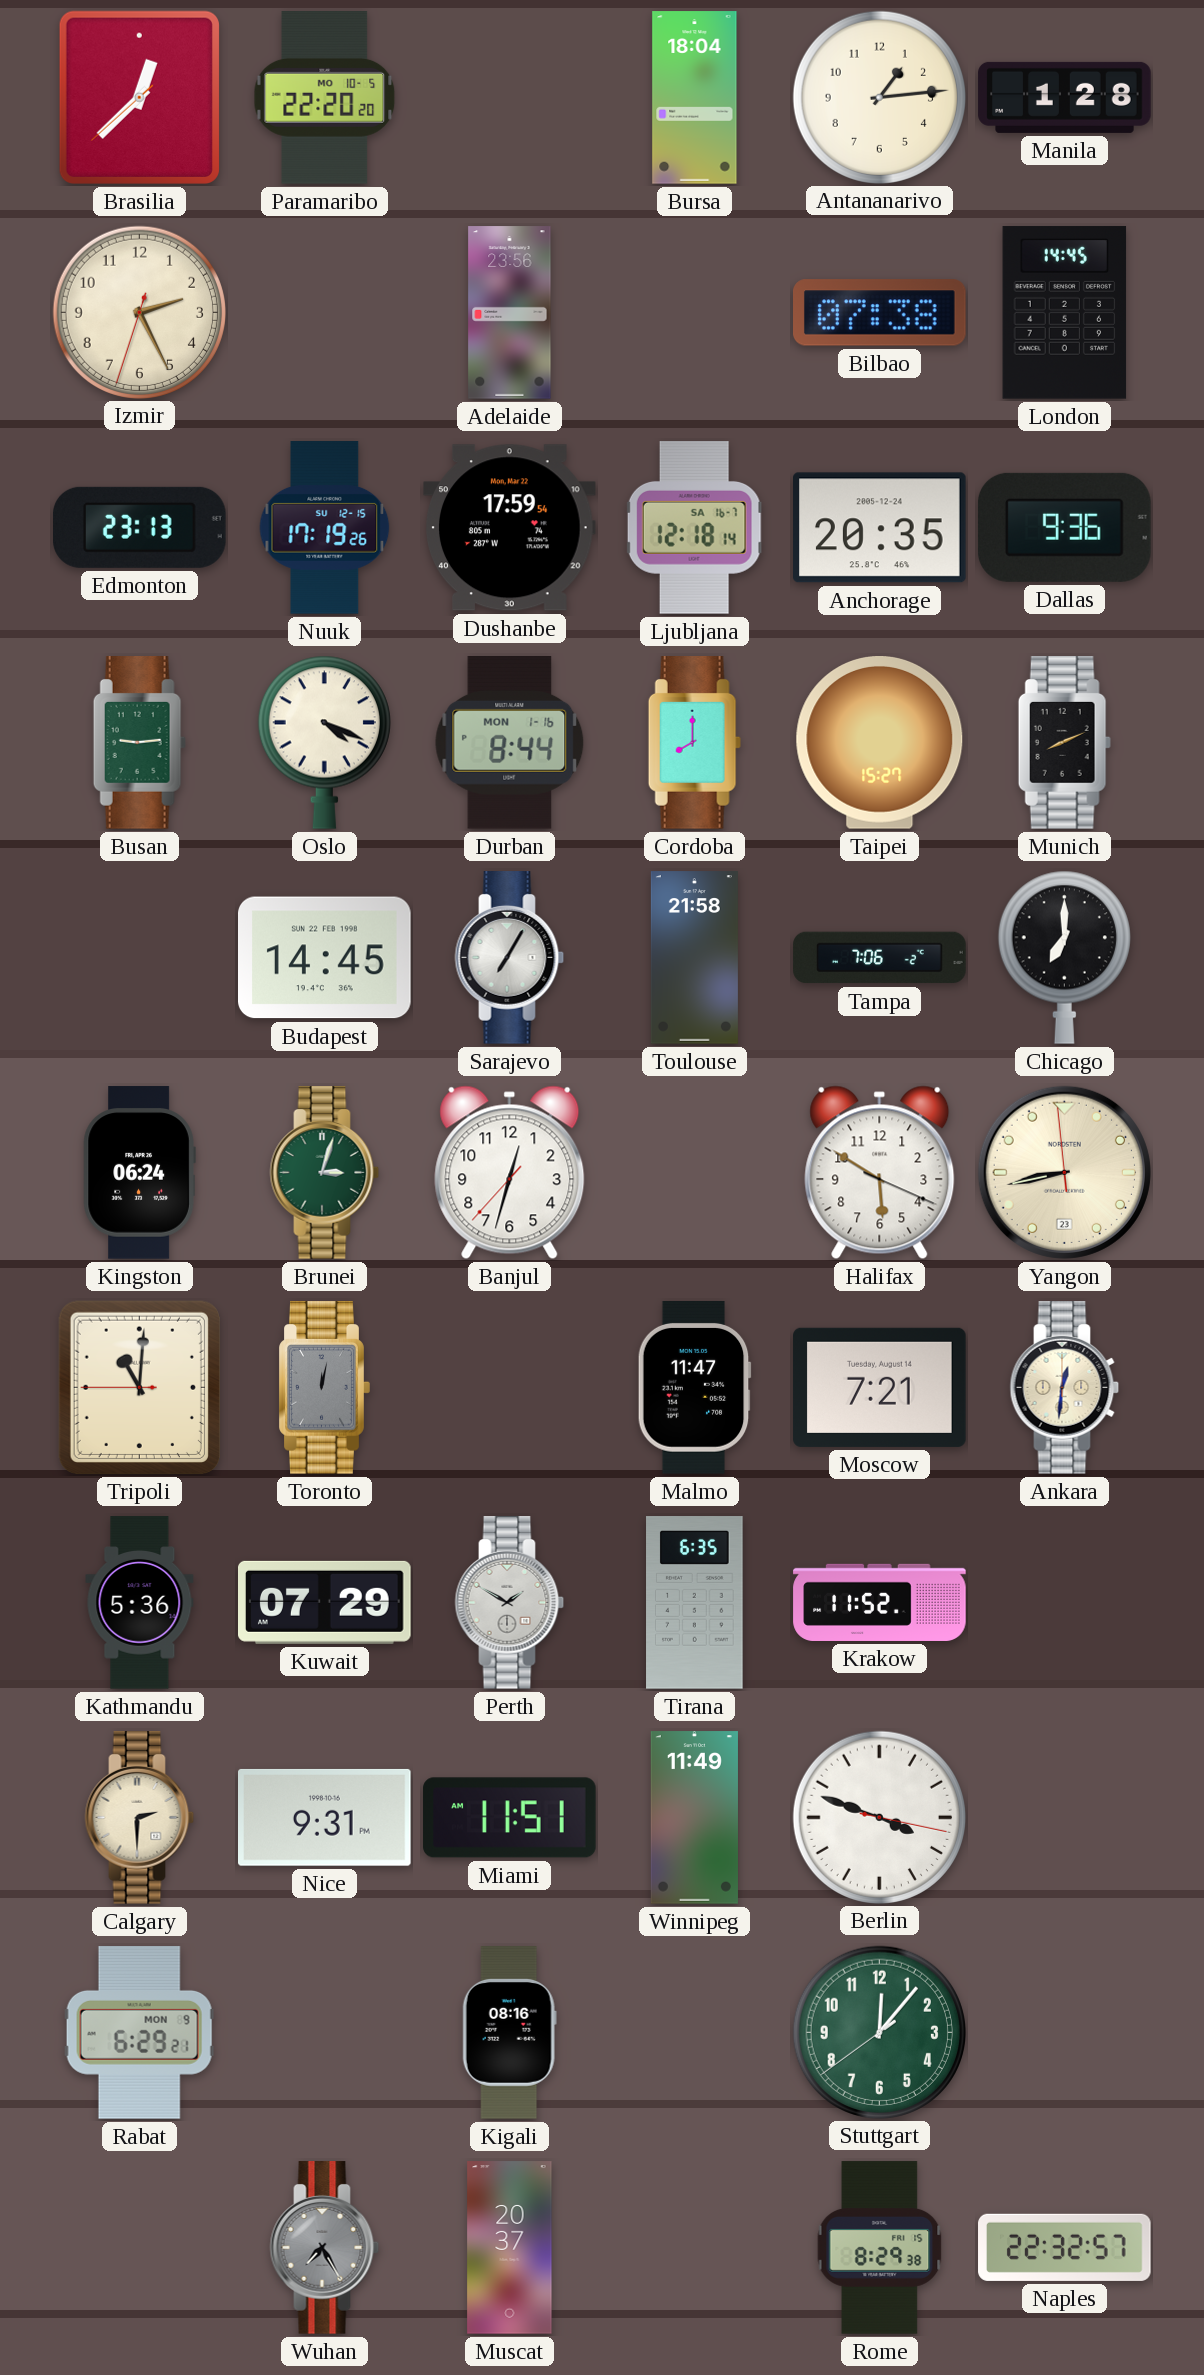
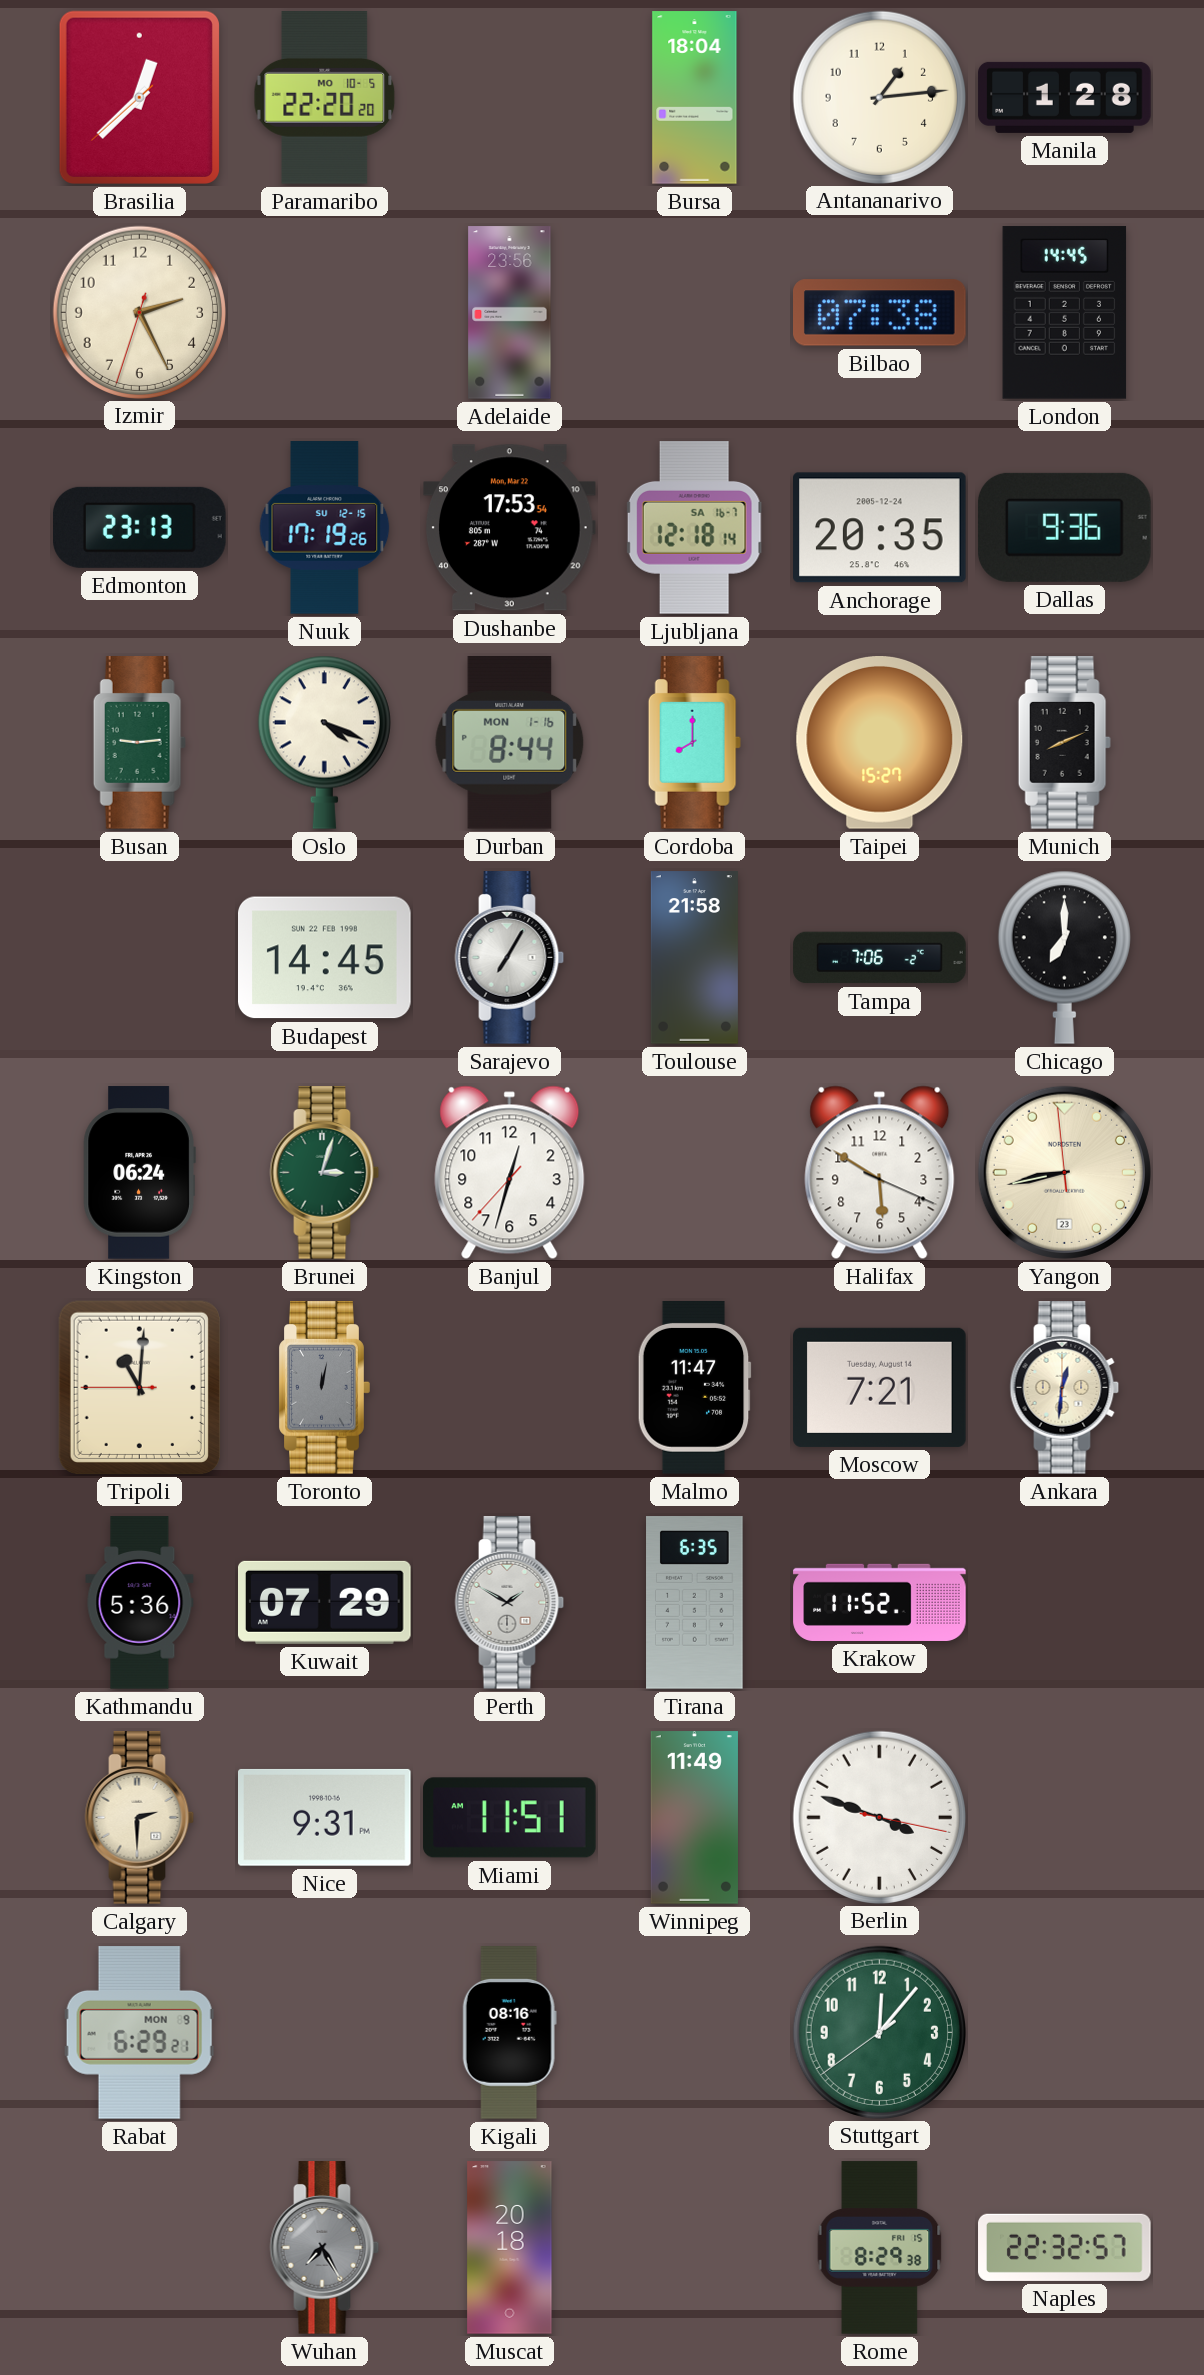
Dushanbe: 17:59 -> 17:53 (510, 528)
Muscat: 20:37 -> 20:18 (510, 2248)
